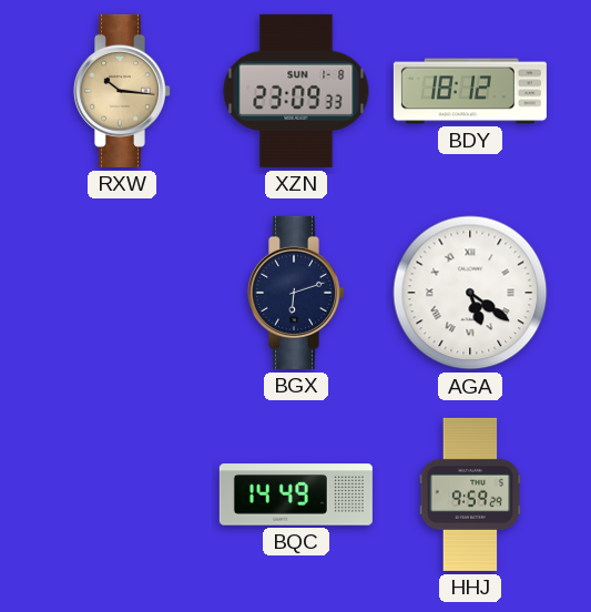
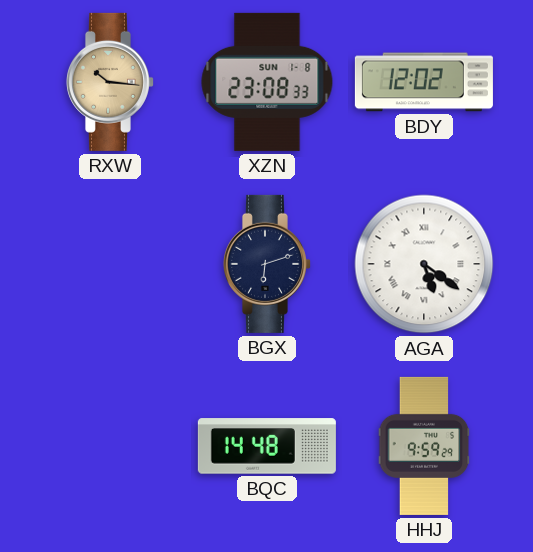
XZN: 23:09 -> 23:08 (267, 82)
BDY: 18:12 -> 12:02 (424, 82)
BQC: 14:49 -> 14:48 (267, 446)
